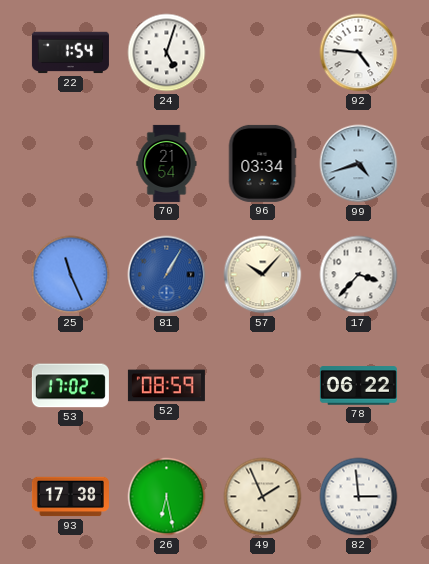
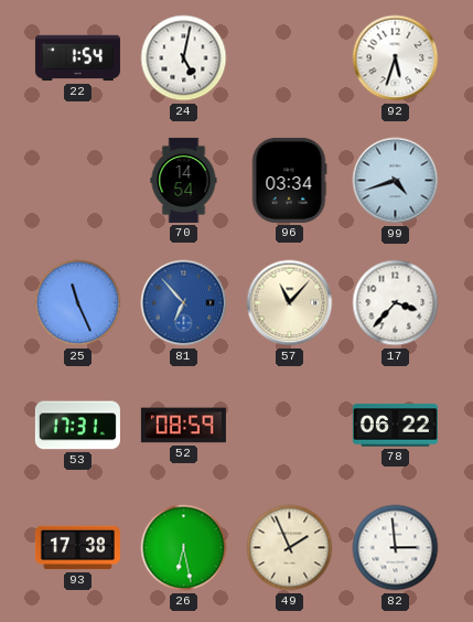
24: 5:03 -> 5:02 (184, 58)
92: 4:46 -> 5:33 (396, 58)
70: 21:54 -> 14:54 (184, 180)
81: 1:05 -> 6:53 (184, 303)
57: 10:07 -> 11:07 (290, 303)
53: 17:02 -> 17:31 (77, 426)
